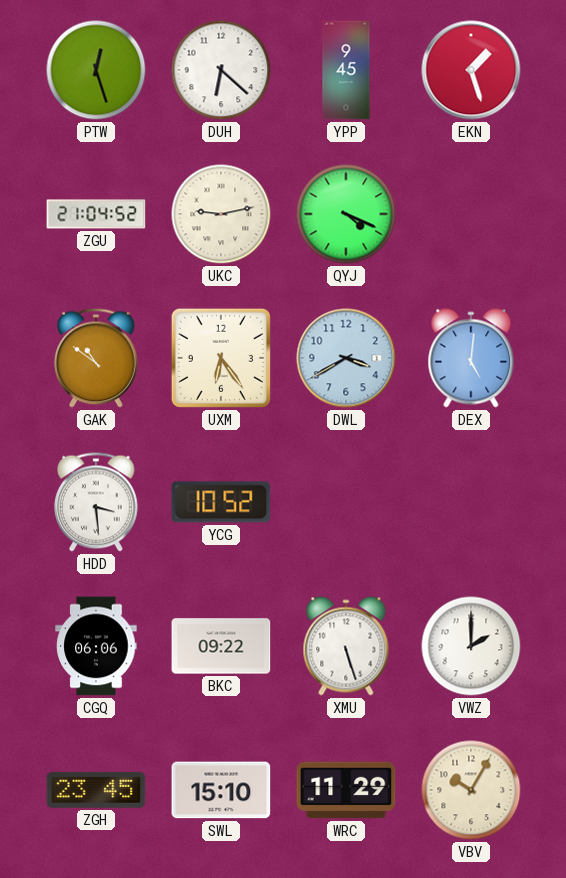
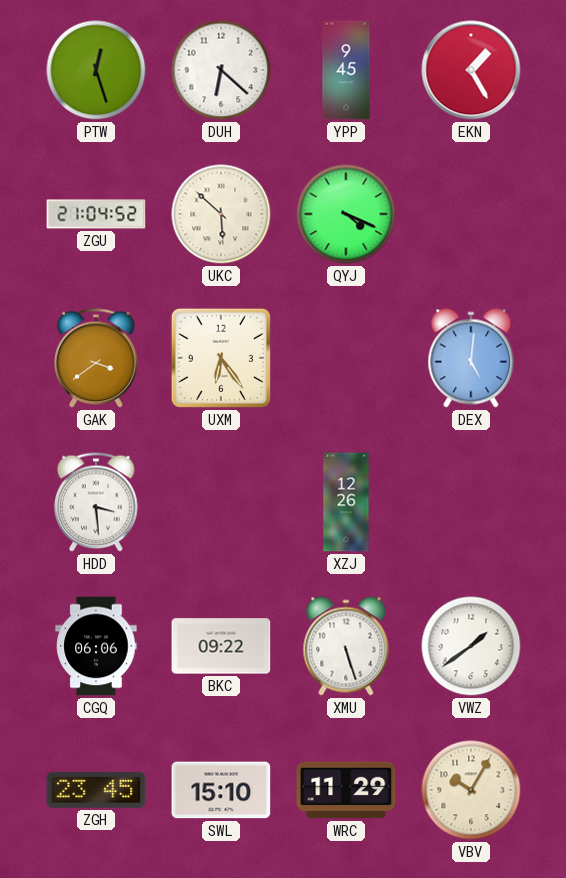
EKN: 1:27 -> 1:25 (471, 70)
UKC: 9:13 -> 5:52 (221, 214)
GAK: 10:51 -> 3:39 (97, 358)
DWL: 3:40 -> none (346, 358)
YCG: 10:52 -> none (221, 502)
XZJ: none -> 12:26 (346, 502)
VWZ: 2:00 -> 1:39 (471, 646)
